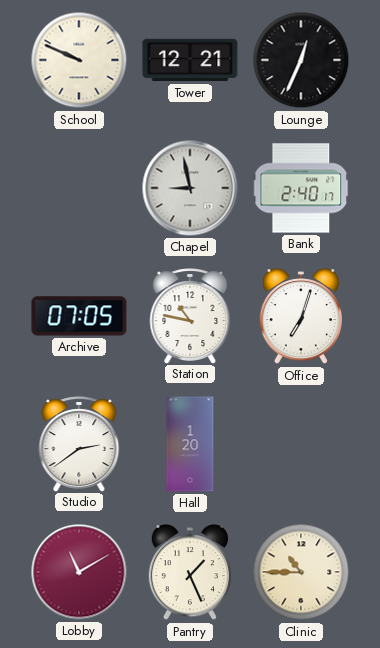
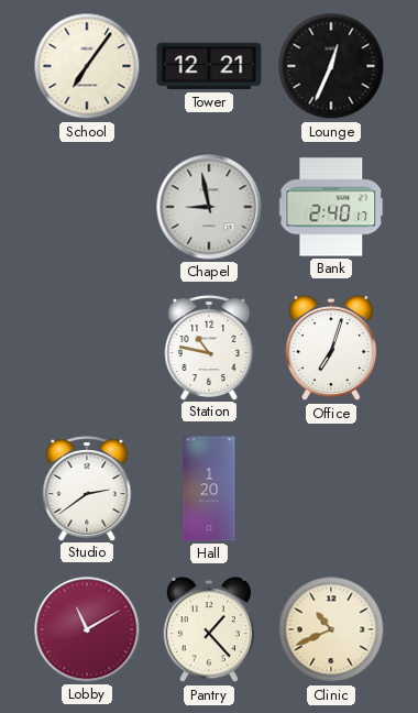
School: 9:49 -> 7:06 (87, 66)
Archive: 07:05 -> none (79, 316)
Pantry: 1:26 -> 1:23 (208, 630)
Clinic: 10:45 -> 10:41 (331, 629)
